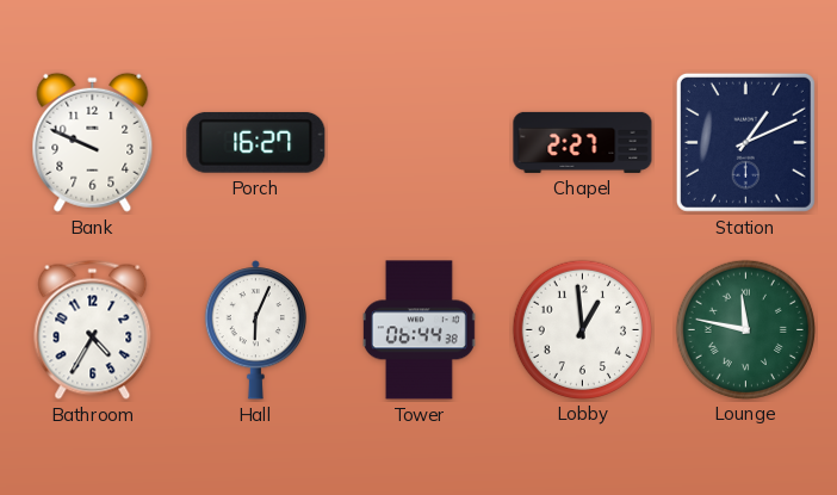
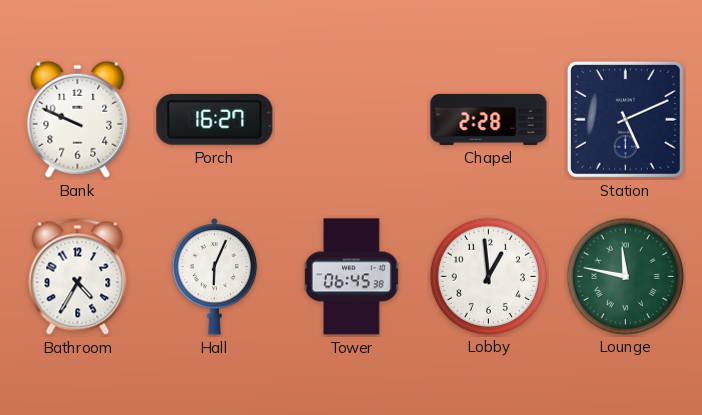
Chapel: 2:27 -> 2:28 (489, 119)
Station: 1:11 -> 5:11 (625, 119)
Tower: 06:44 -> 06:45 (351, 277)
